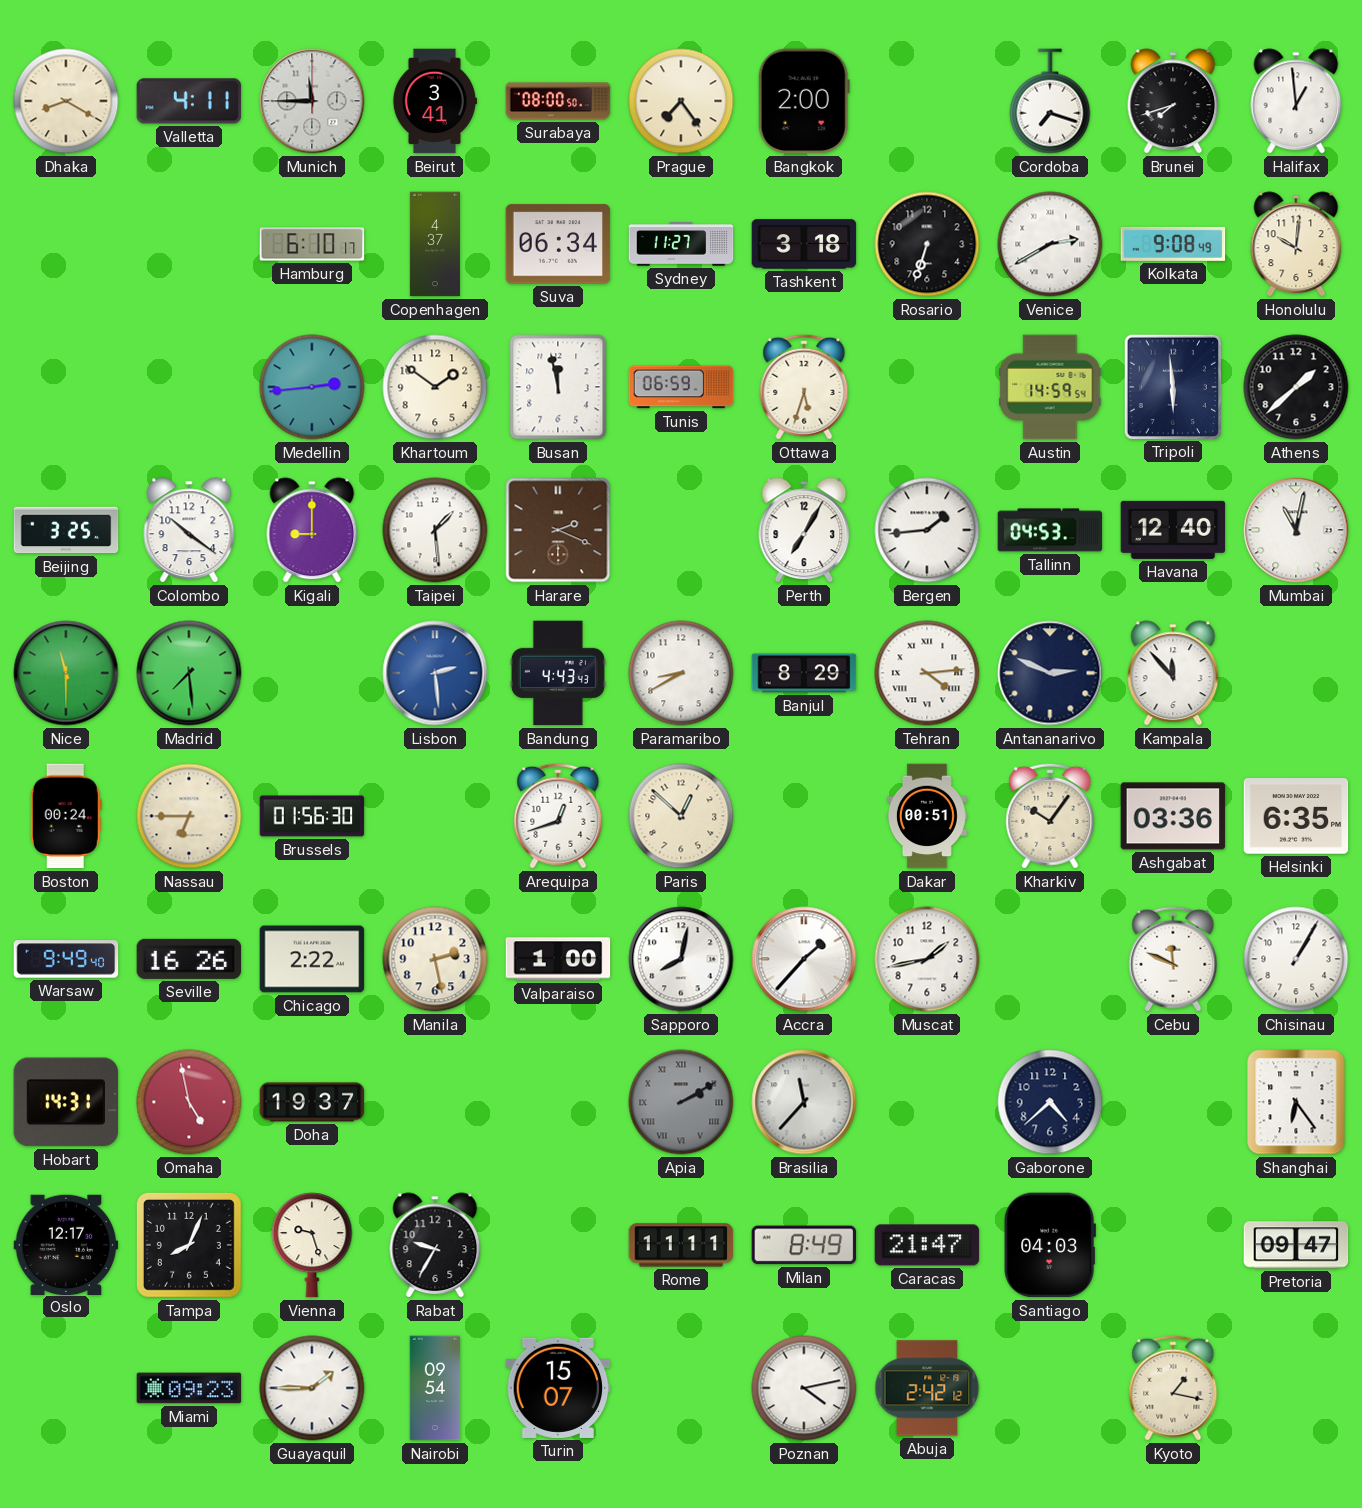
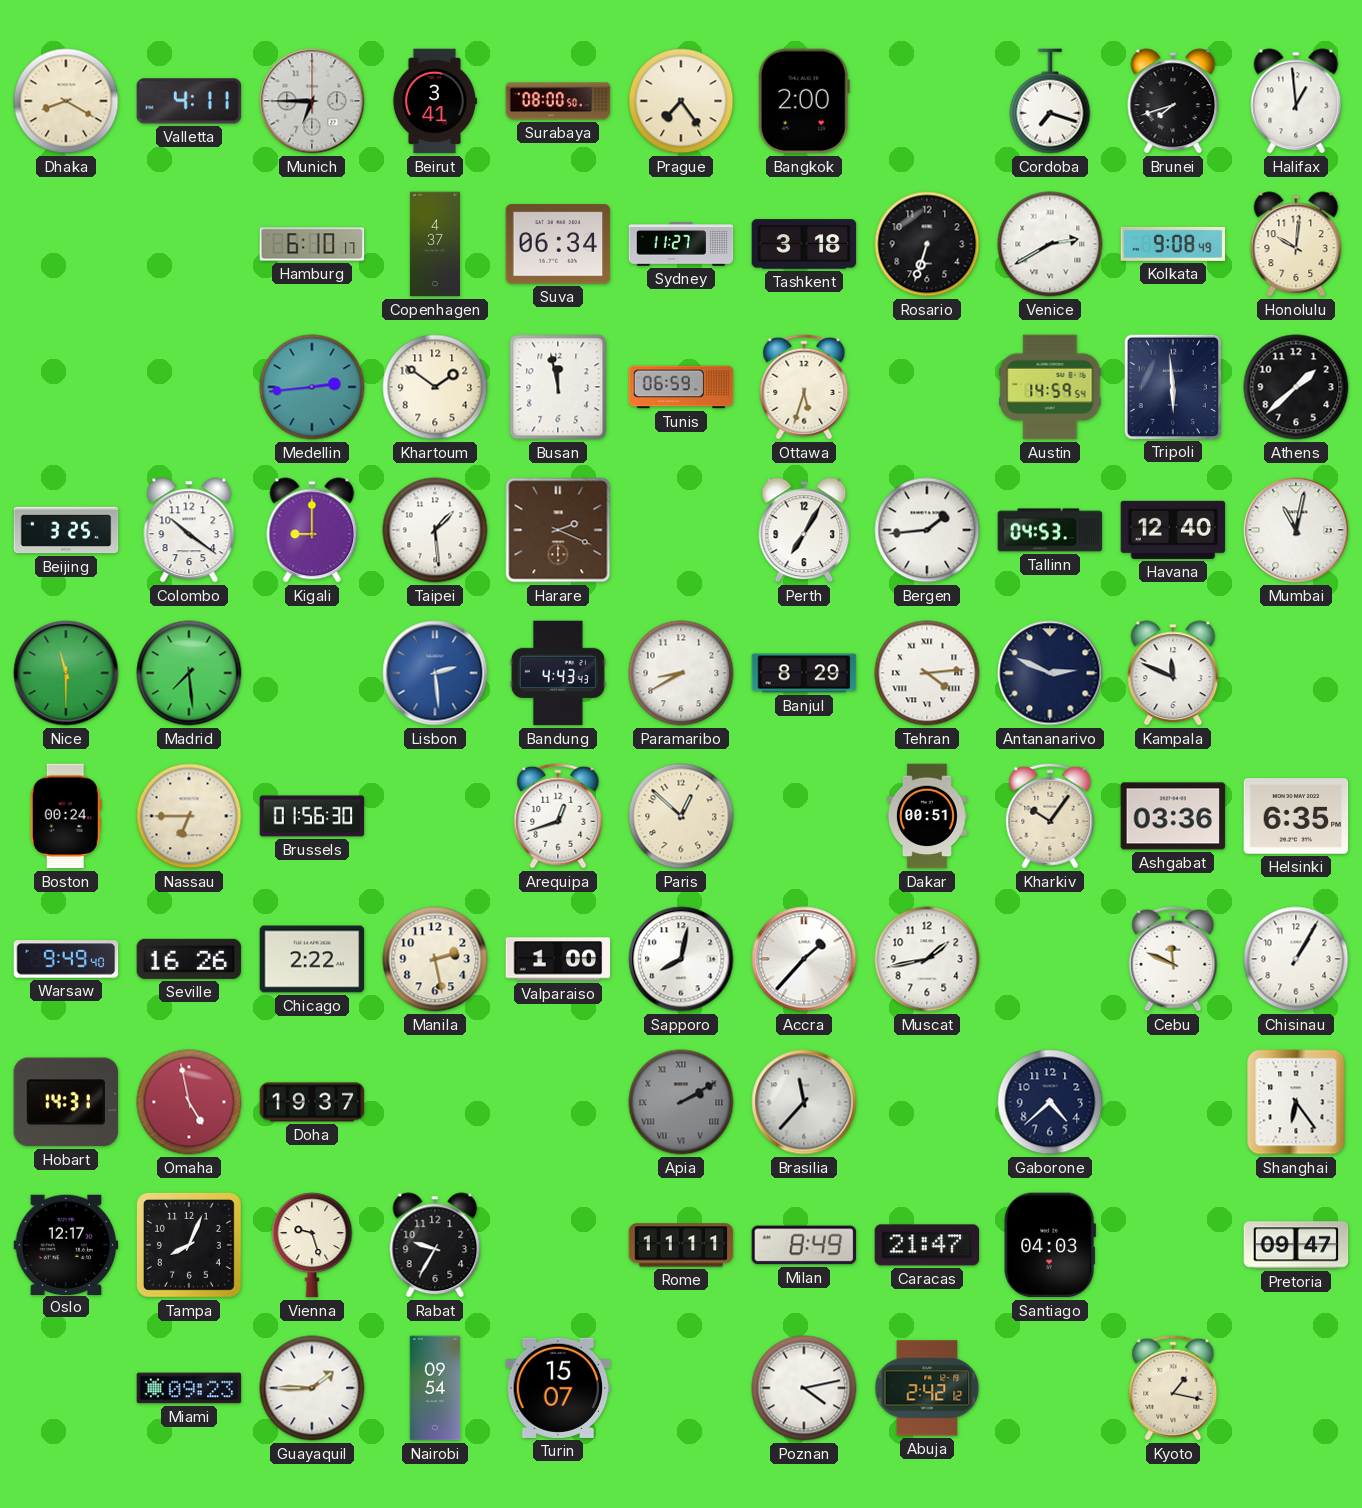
Munich: 11:45 -> 6:45 (312, 101)
Kampala: 11:53 -> 11:49 (1173, 673)
